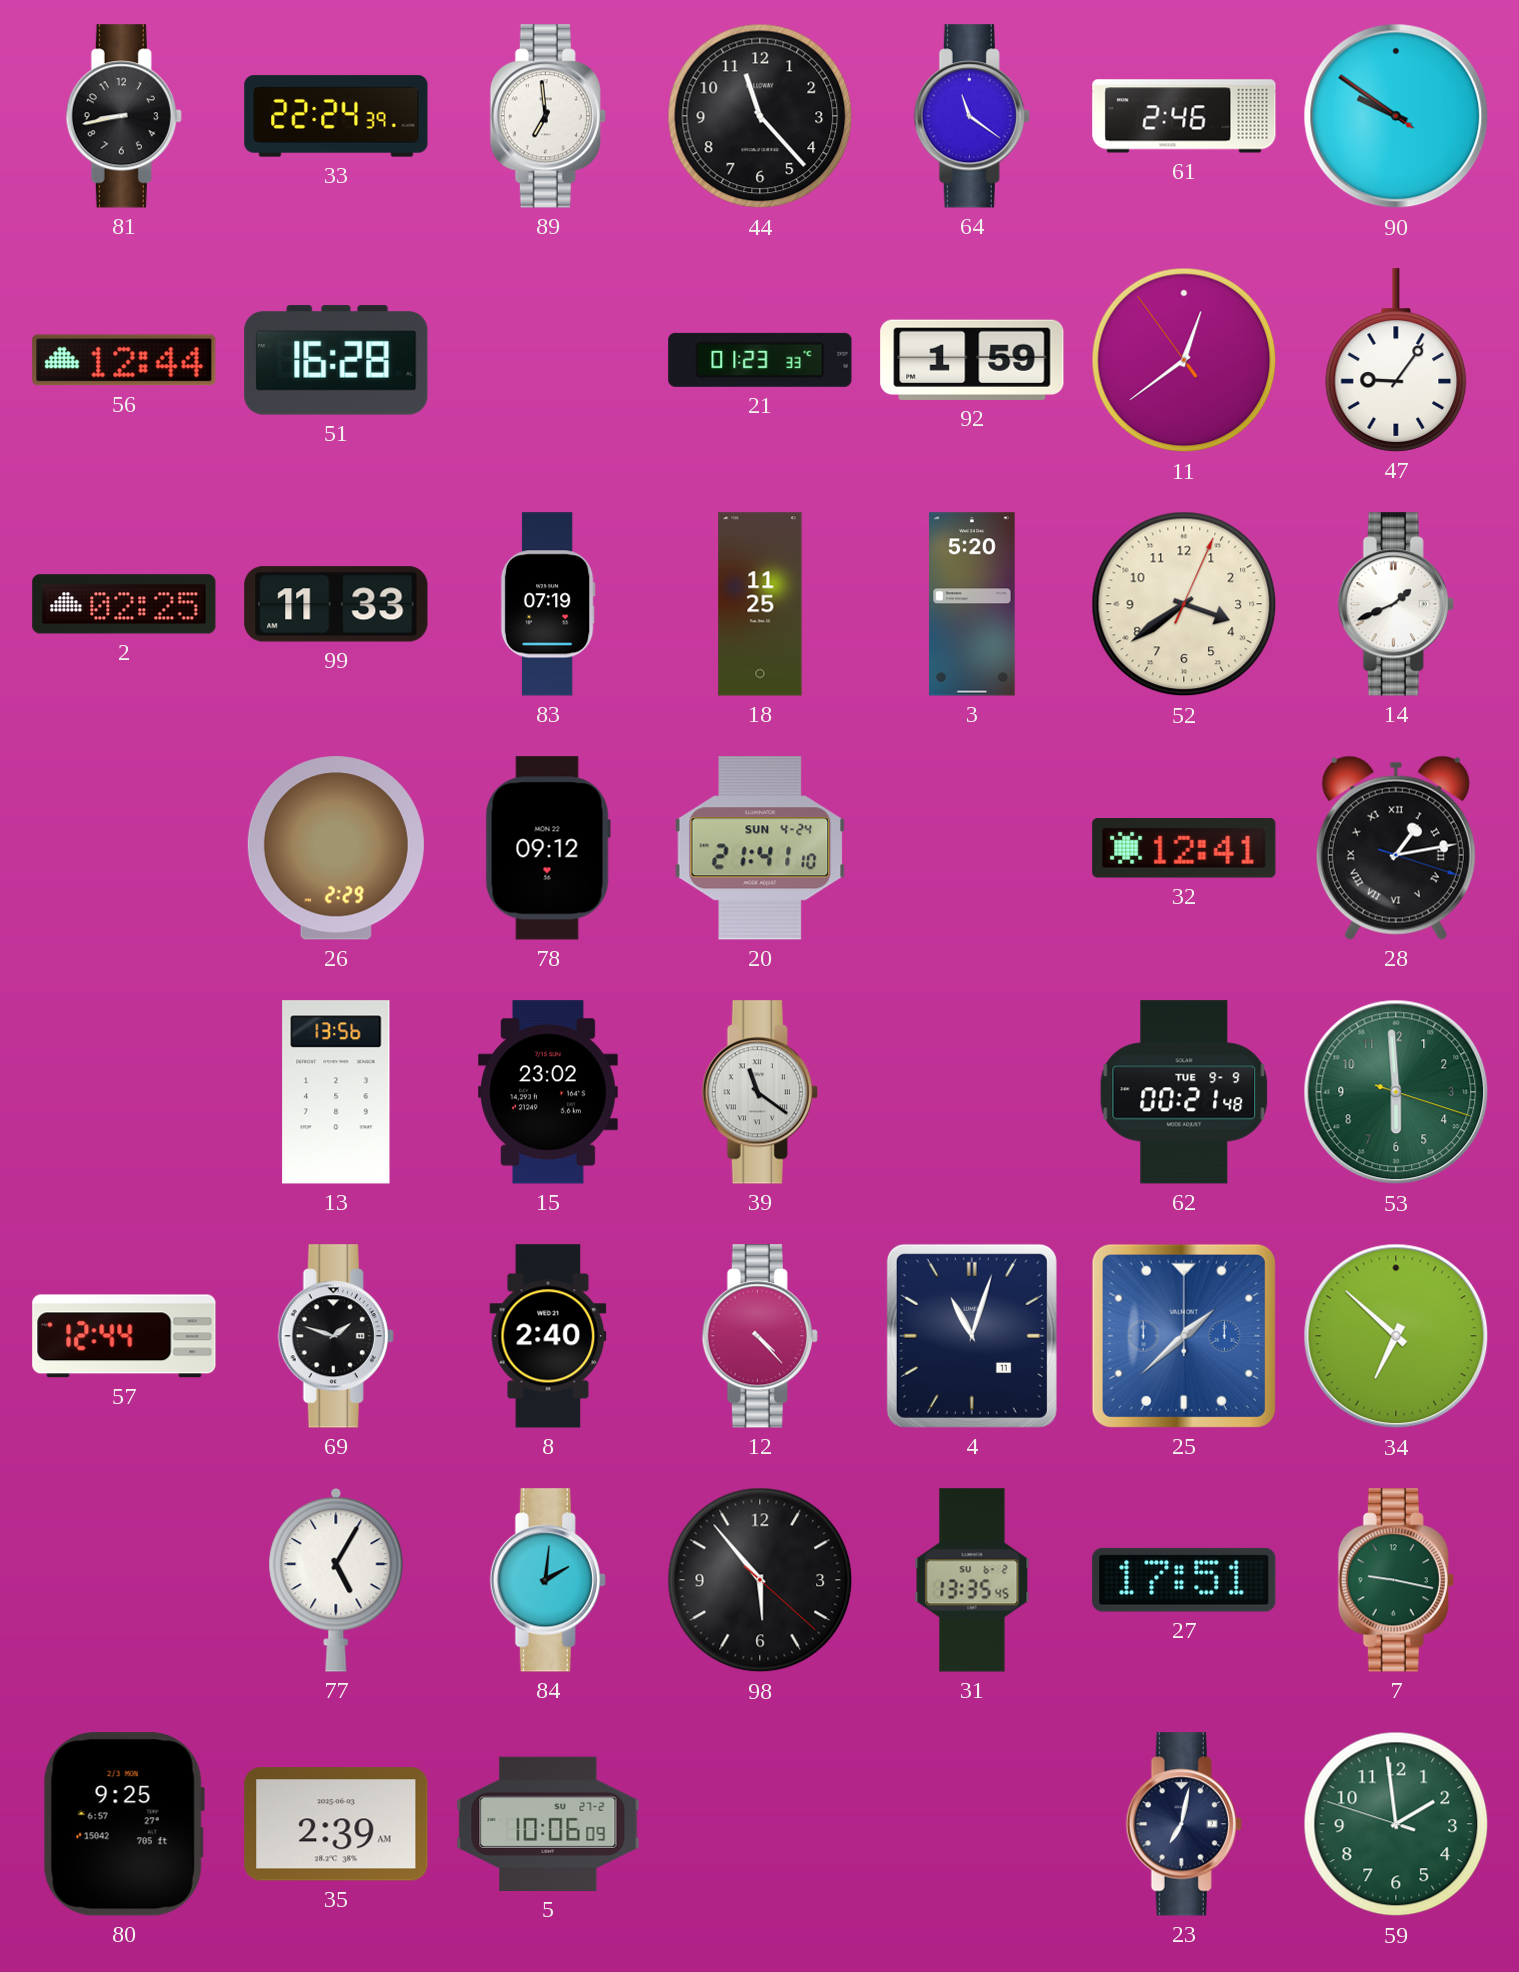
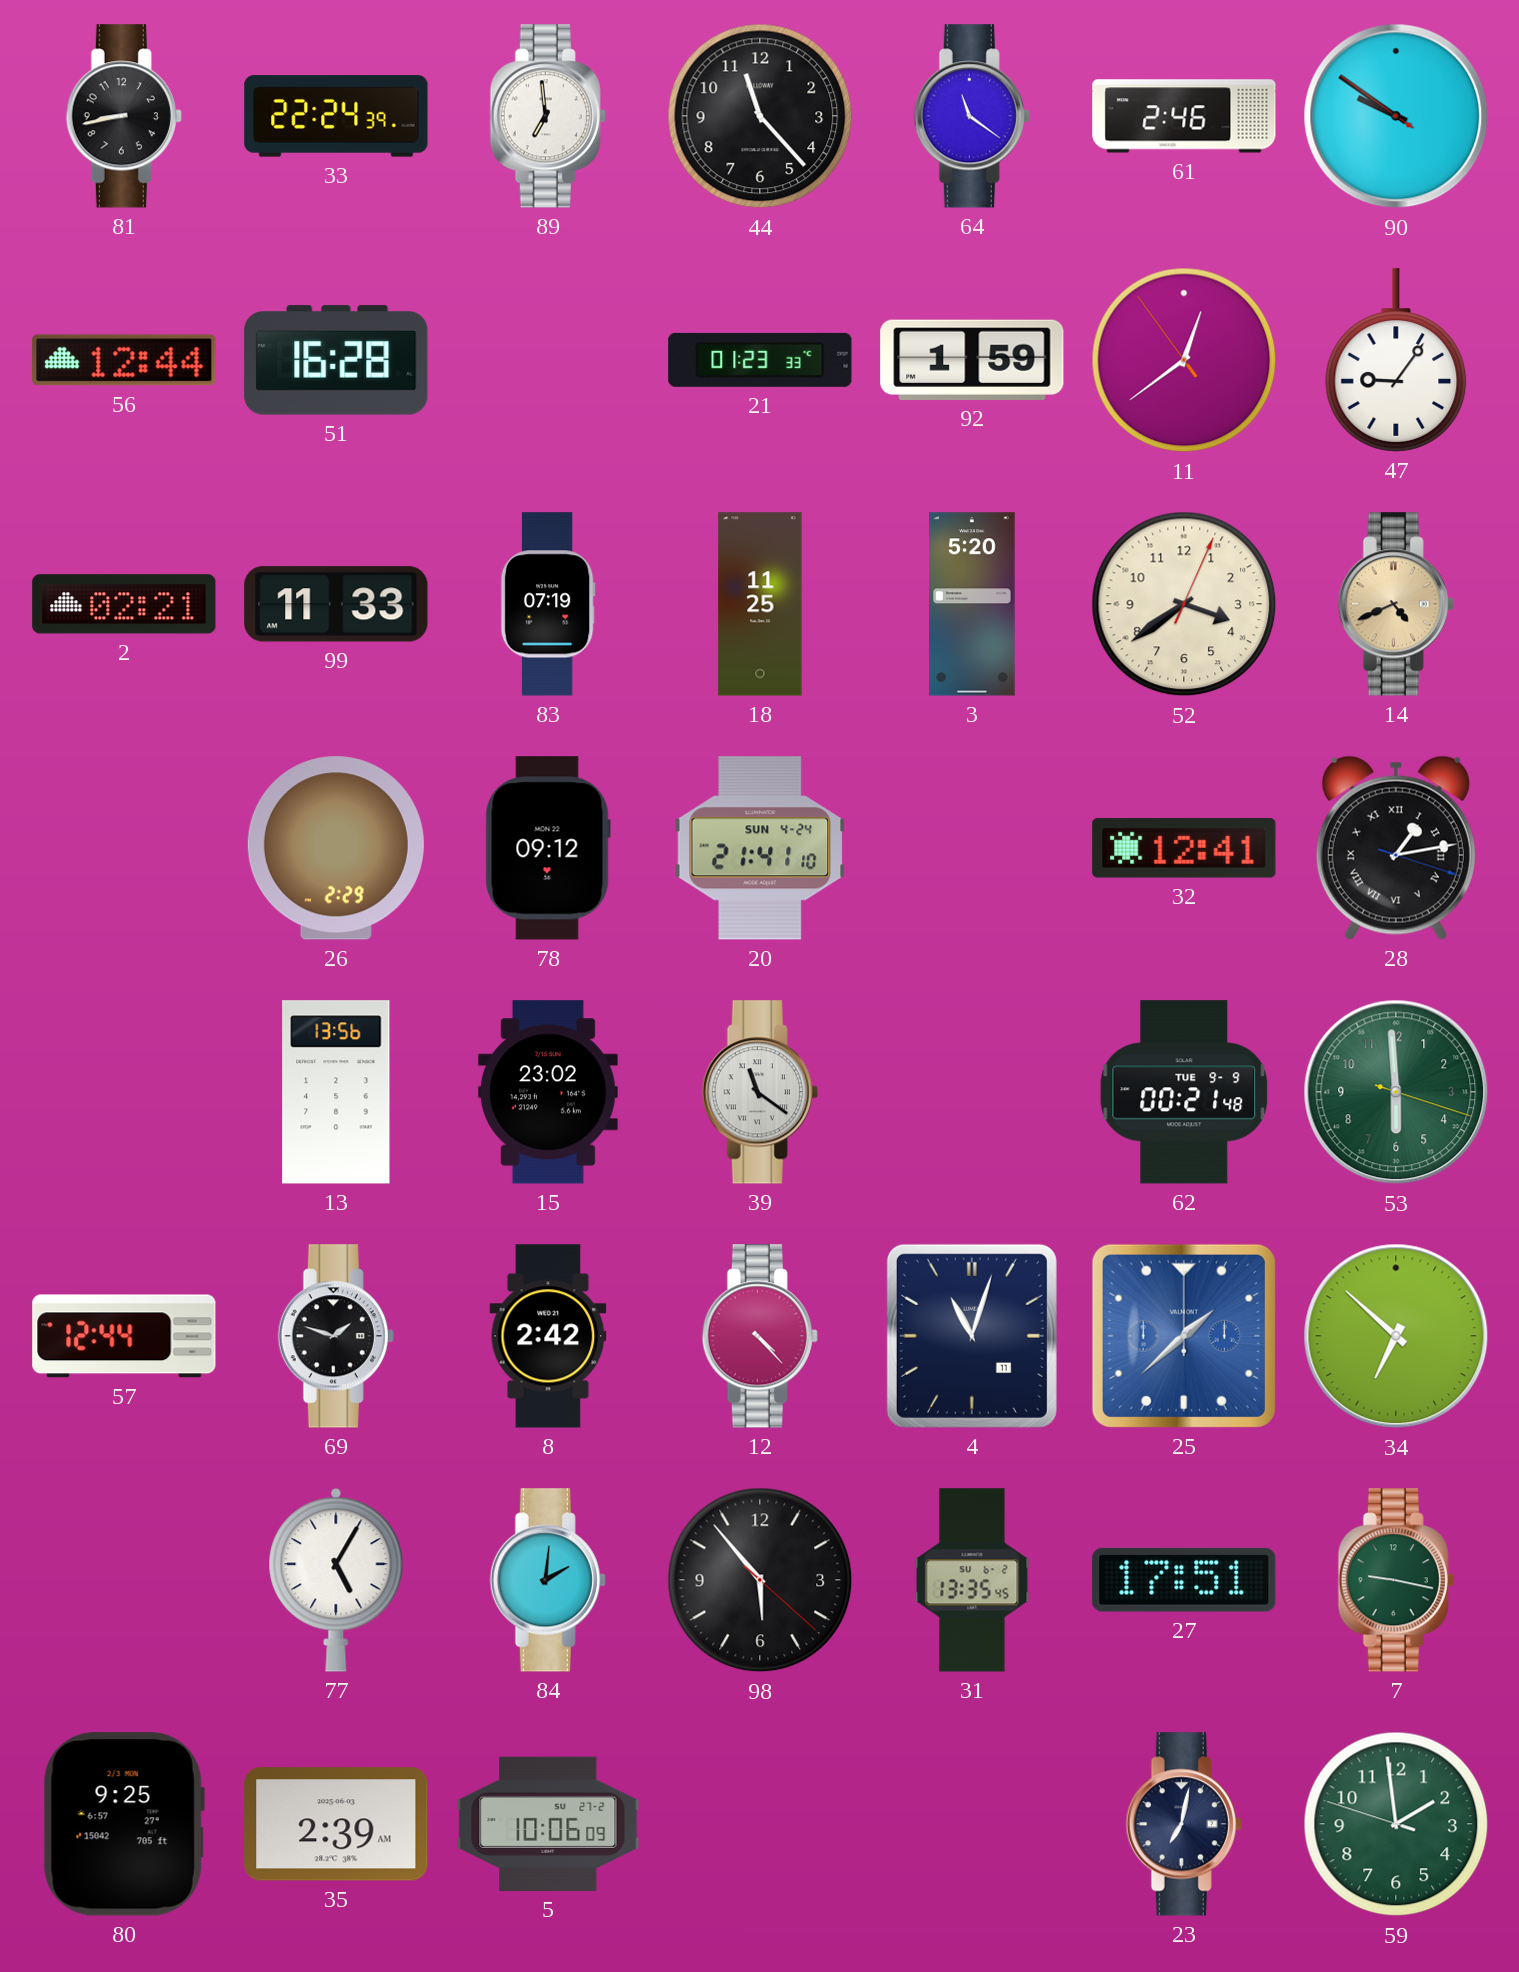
2: 02:25 -> 02:21 (124, 604)
14: 1:41 -> 4:41 (1396, 604)
14 dial: white -> champagne (1396, 604)
8: 2:40 -> 2:42 (548, 1336)
